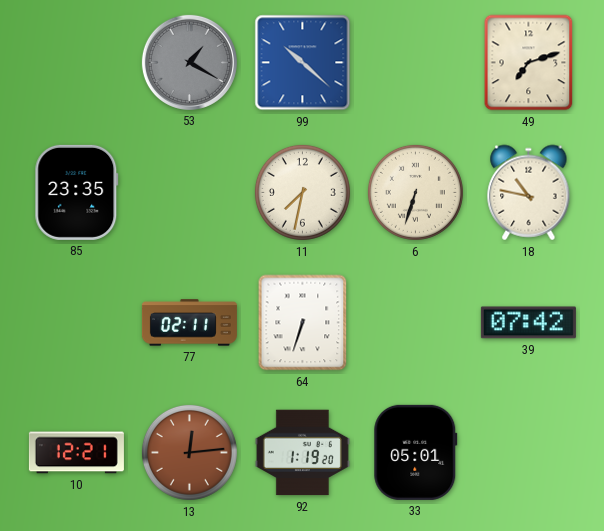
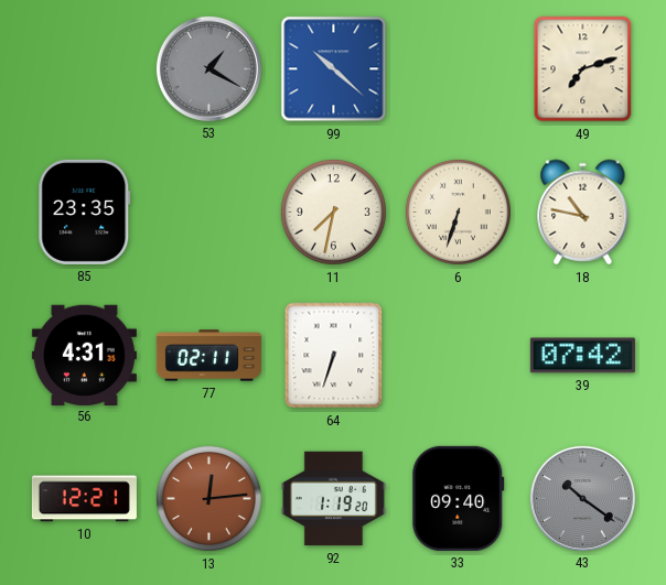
56: none -> 4:31 (84, 355)
33: 05:01 -> 09:40 (459, 498)
43: none -> 10:21 (582, 498)
